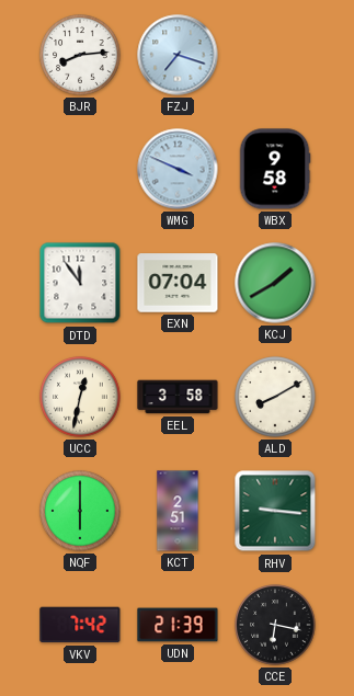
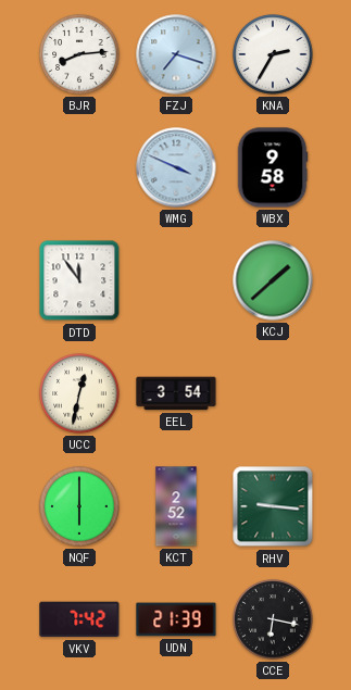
KNA: none -> 2:35 (273, 54)
EXN: 07:04 -> none (178, 283)
KCJ: 1:40 -> 1:38 (273, 280)
EEL: 3:58 -> 3:54 (176, 393)
ALD: 8:10 -> none (275, 397)
KCT: 2:51 -> 2:52 (176, 506)
